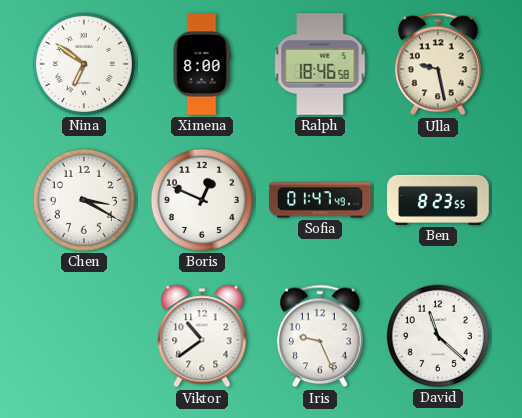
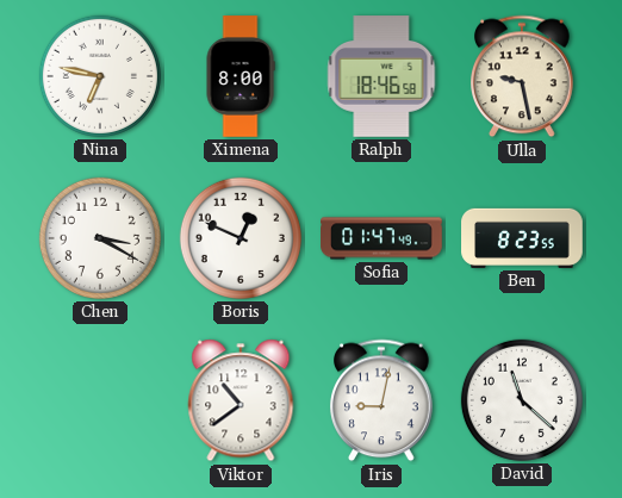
Nina: 6:51 -> 6:47 (100, 76)
Iris: 9:26 -> 9:02 (382, 400)
